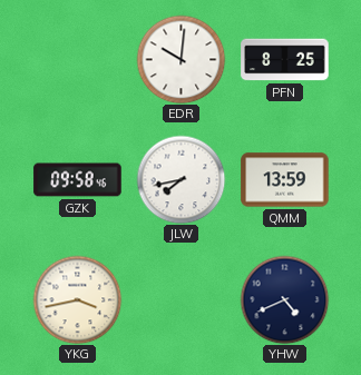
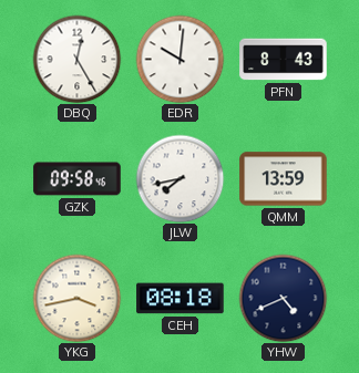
DBQ: none -> 12:25 (76, 59)
PFN: 8:25 -> 8:43 (284, 60)
CEH: none -> 08:18 (181, 299)
